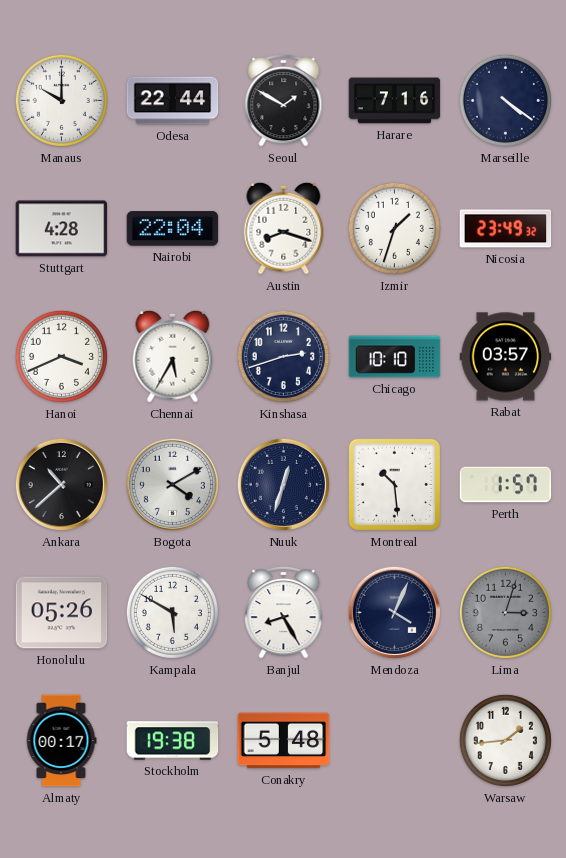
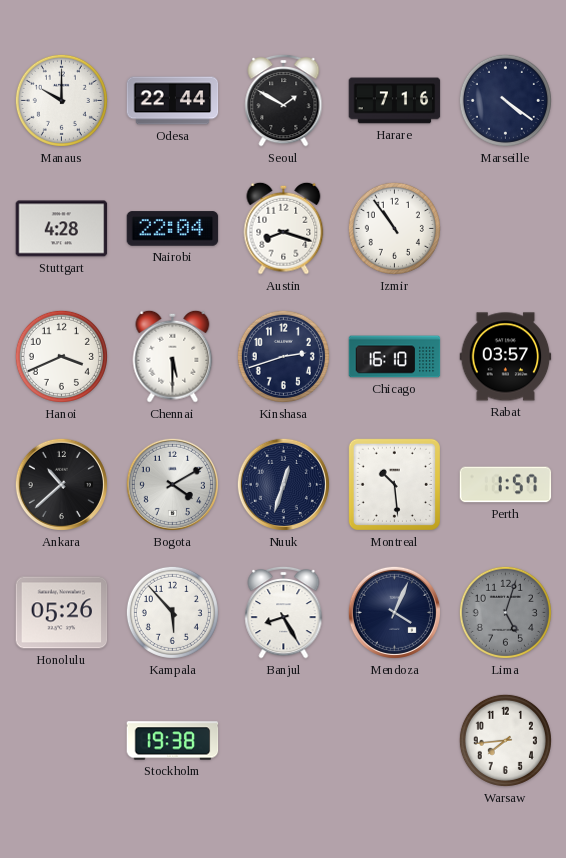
Izmir: 1:33 -> 10:54 (394, 228)
Nicosia: 23:49 -> none (506, 229)
Chennai: 5:35 -> 5:30 (173, 356)
Chicago: 10:10 -> 16:10 (395, 357)
Kampala: 5:50 -> 5:53 (172, 612)
Lima: 3:03 -> 5:03 (505, 612)
Almaty: 00:17 -> none (61, 741)
Conakry: 5:48 -> none (284, 741)
Warsaw: 1:44 -> 7:44 (505, 740)
